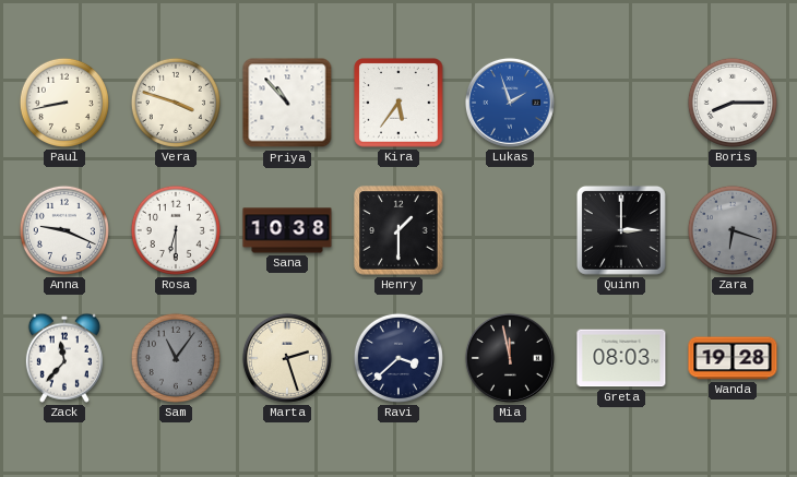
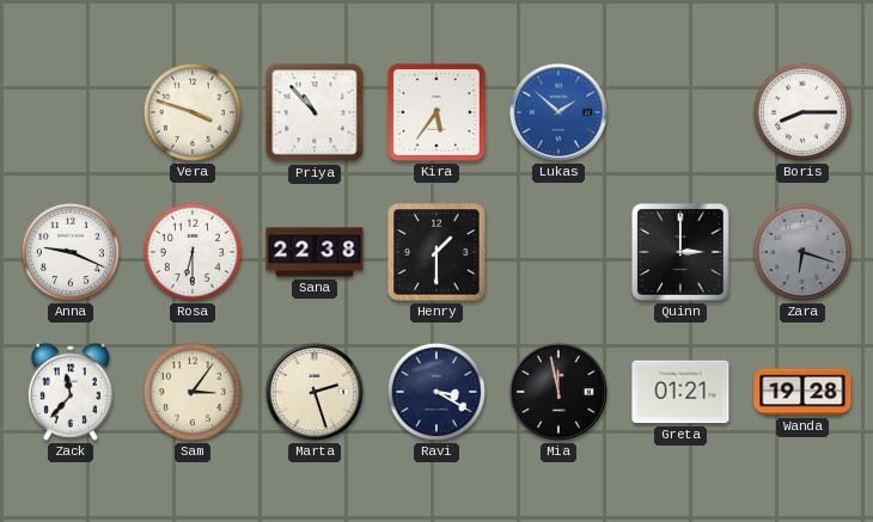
Paul: 8:43 -> none (64, 103)
Lukas: 1:57 -> 1:52 (558, 112)
Sana: 10:38 -> 22:38 (315, 252)
Sam: 11:06 -> 3:06 (193, 392)
Sam dial: grey -> cream (193, 392)
Ravi: 3:38 -> 3:20 (436, 392)
Greta: 08:03 -> 01:21 (680, 392)
